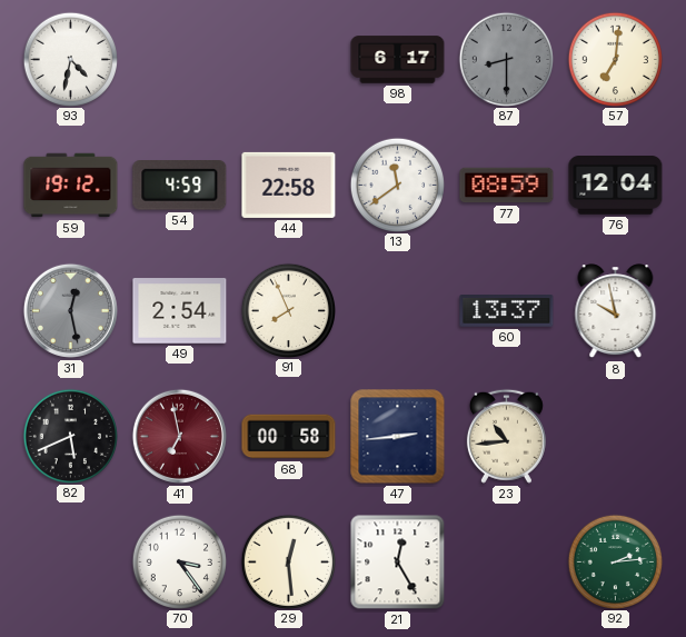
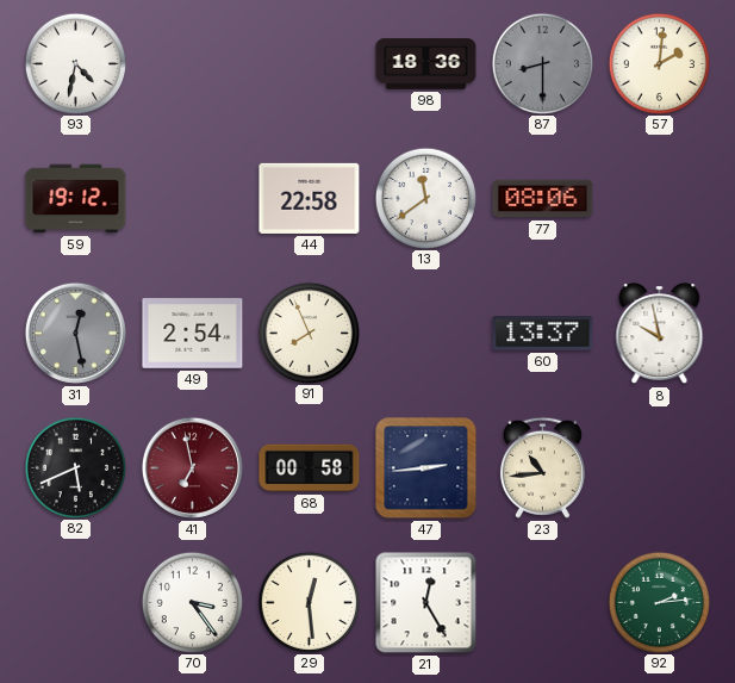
98: 6:17 -> 18:36 (426, 64)
57: 7:01 -> 2:01 (659, 63)
54: 4:59 -> none (180, 186)
77: 08:59 -> 08:06 (543, 199)
76: 12:04 -> none (616, 186)
